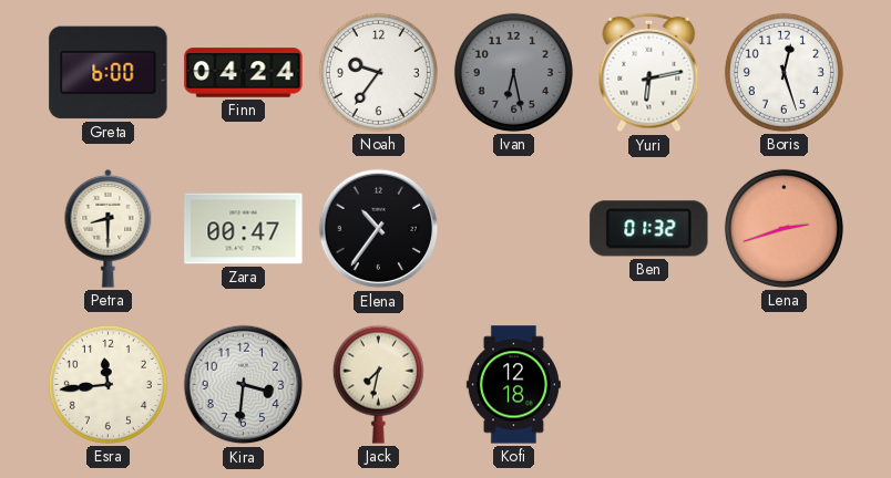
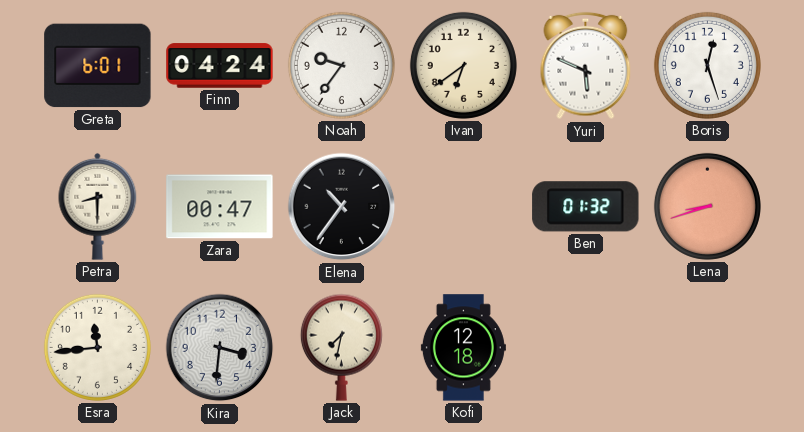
Greta: 6:00 -> 6:01 (98, 66)
Ivan: 6:28 -> 6:39 (463, 65)
Ivan dial: grey -> cream (463, 65)
Yuri: 6:13 -> 5:49 (586, 66)
Lena: 2:42 -> 8:42 (707, 206)
